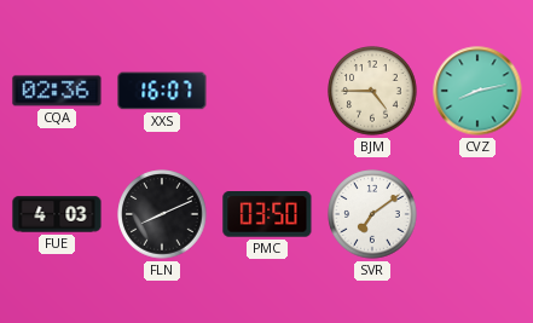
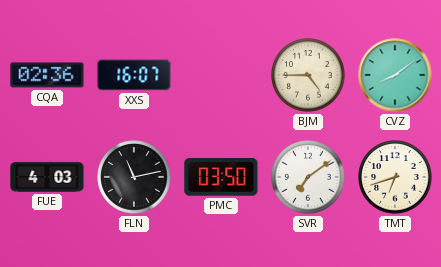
CVZ: 8:13 -> 8:09 (395, 75)
FLN: 8:11 -> 11:13 (134, 177)
TMT: none -> 6:42 (395, 177)
